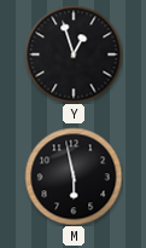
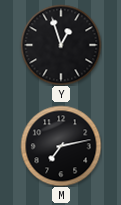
M: 5:58 -> 7:13 (61, 146)
